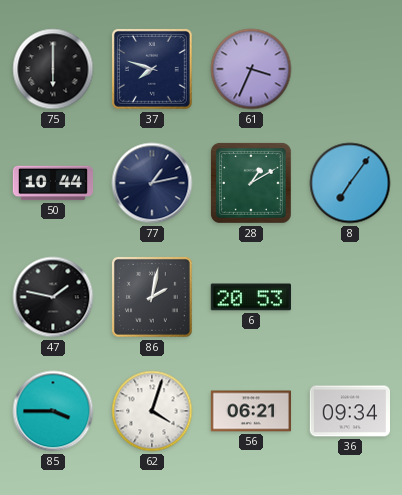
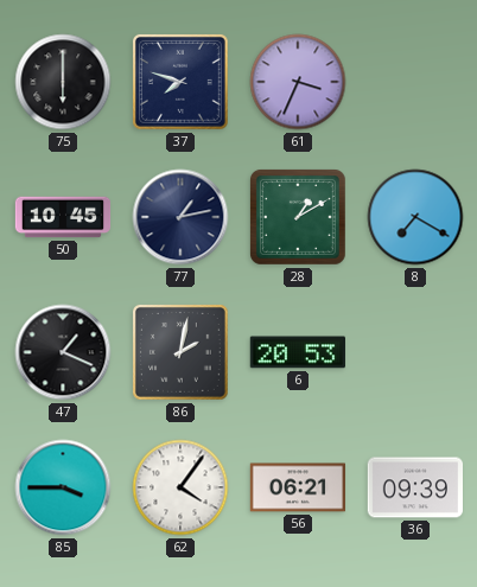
50: 10:44 -> 10:45 (63, 217)
8: 7:06 -> 7:20 (415, 217)
47: 1:47 -> 1:19 (63, 352)
62: 4:03 -> 4:06 (180, 487)
36: 09:34 -> 09:39 (414, 487)
